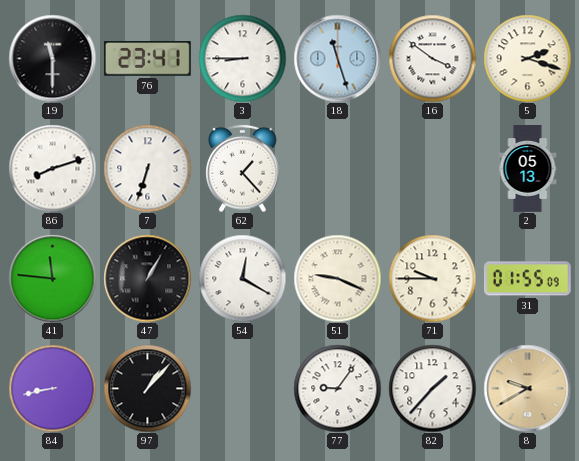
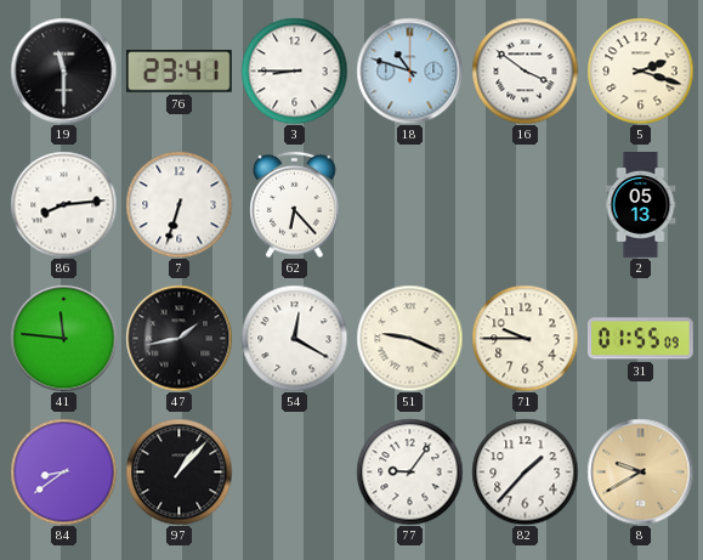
18: 11:27 -> 10:48 (409, 70)
86: 8:12 -> 8:14 (63, 204)
62: 1:23 -> 6:23 (295, 204)
47: 1:05 -> 1:43 (178, 338)
84: 8:43 -> 8:39 (63, 471)
